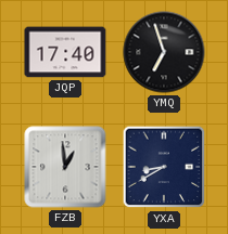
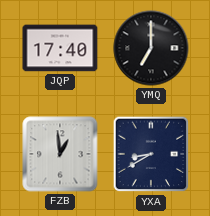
YMQ: 6:57 -> 7:00 (151, 48)
